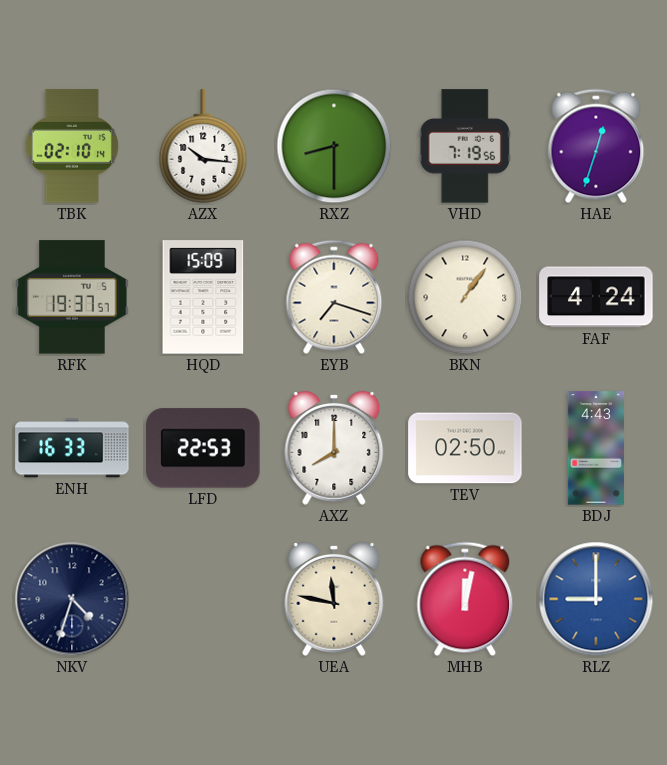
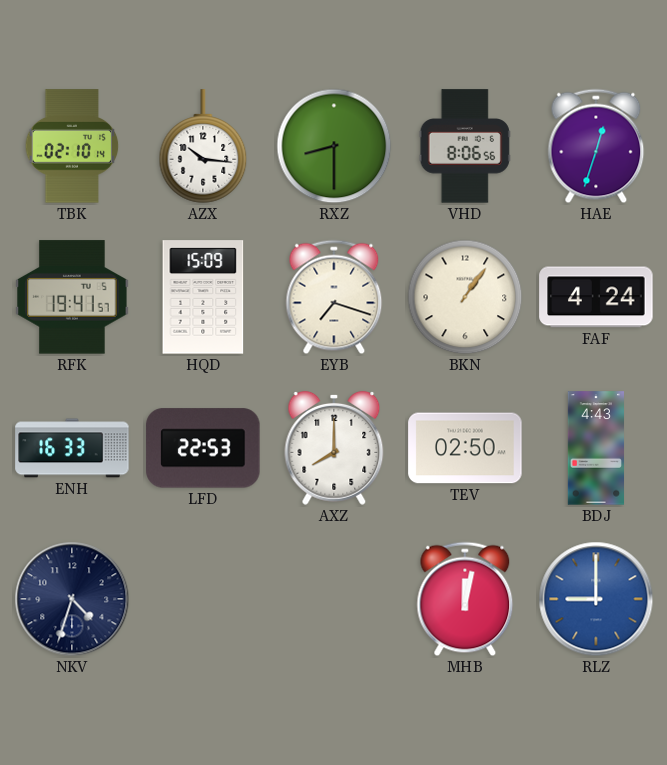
VHD: 7:19 -> 8:06 (465, 146)
RFK: 19:37 -> 19:41 (72, 297)
UEA: 11:47 -> none (334, 599)
